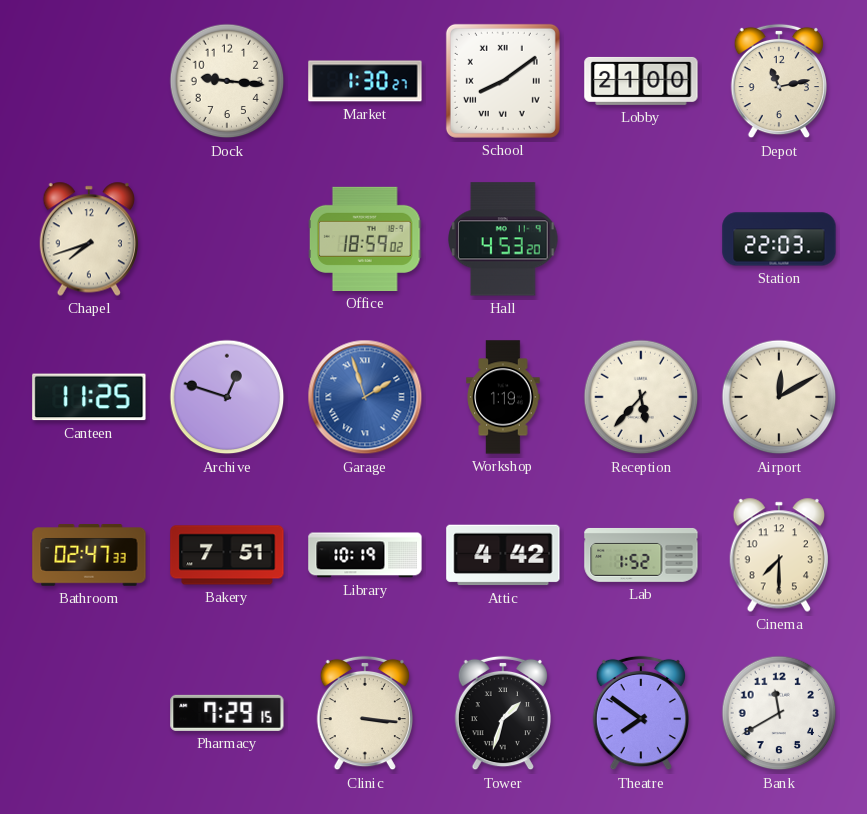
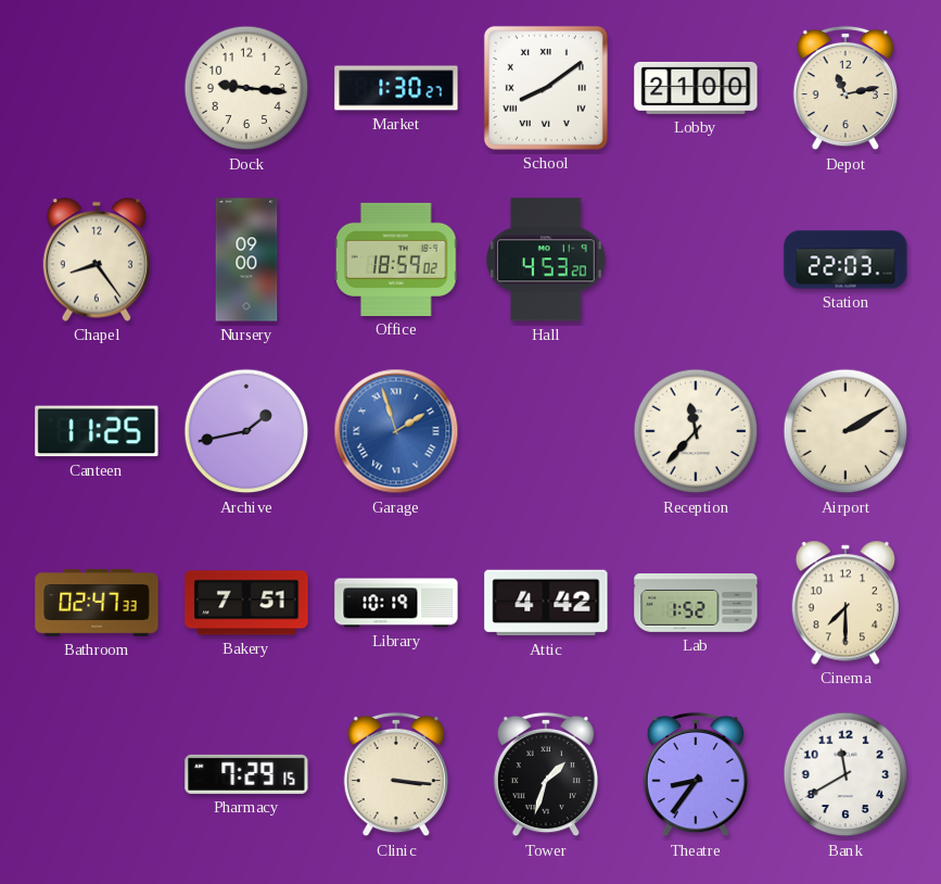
Chapel: 7:42 -> 8:24 (96, 260)
Nursery: none -> 09:00 (246, 260)
Archive: 12:48 -> 1:43 (246, 431)
Workshop: 1:19 -> none (503, 397)
Reception: 5:37 -> 11:37 (696, 431)
Airport: 12:10 -> 2:10 (845, 431)
Theatre: 7:51 -> 8:36 (695, 774)
